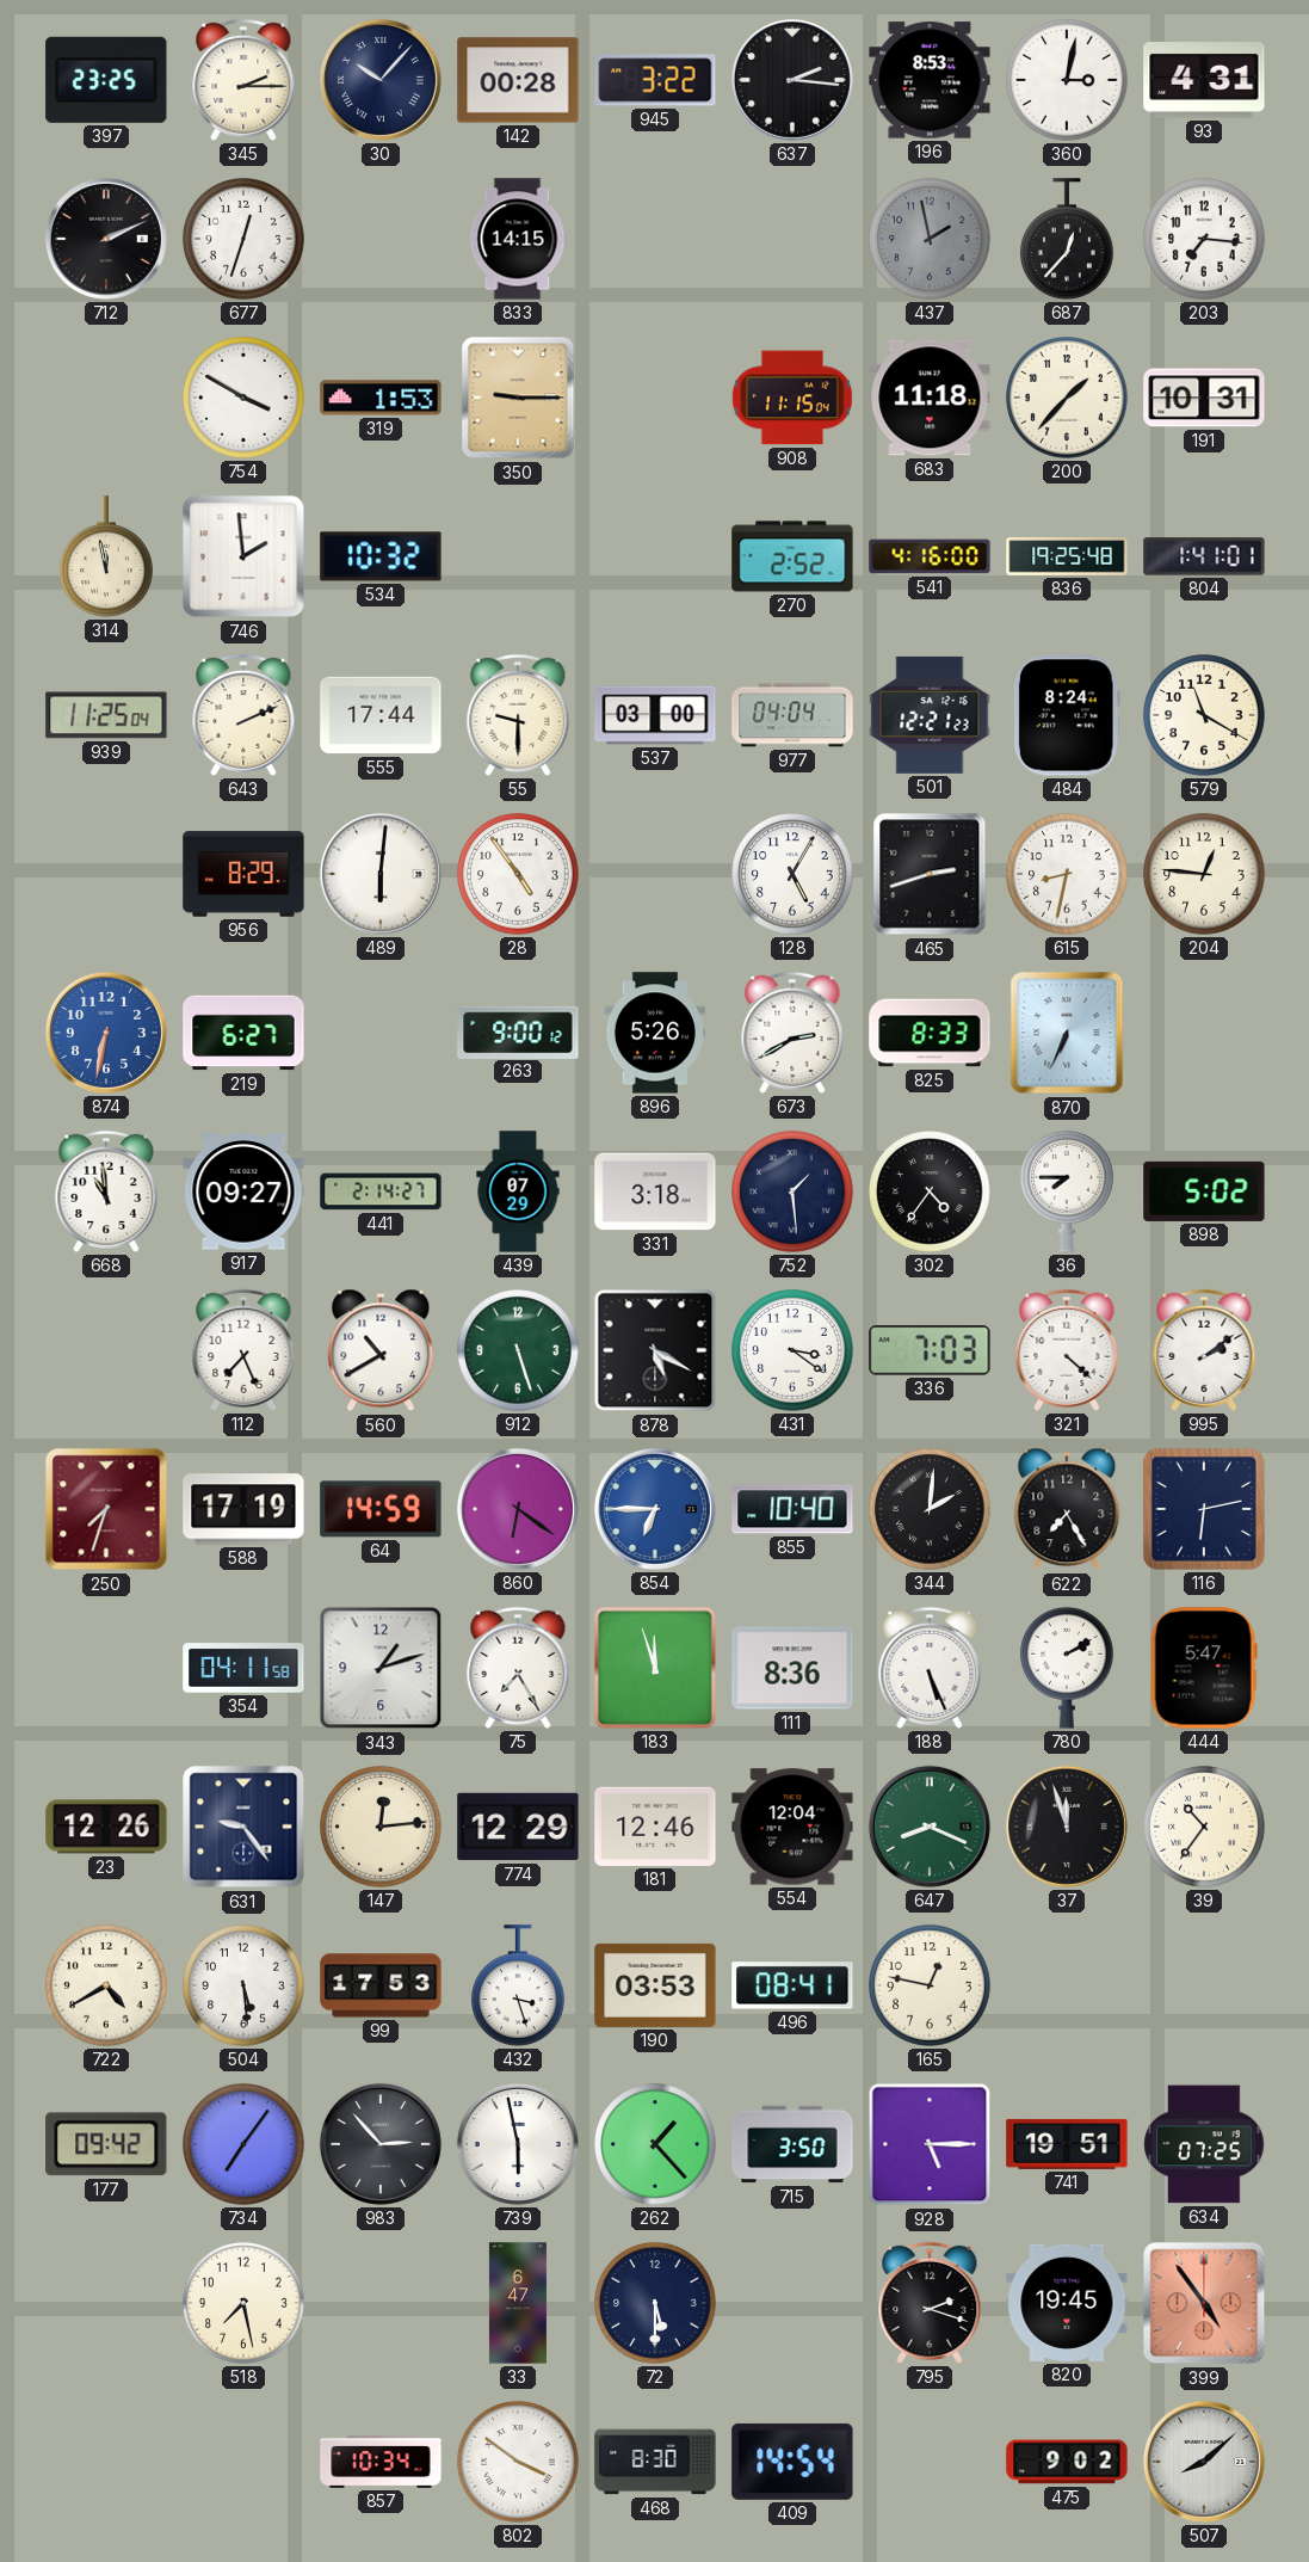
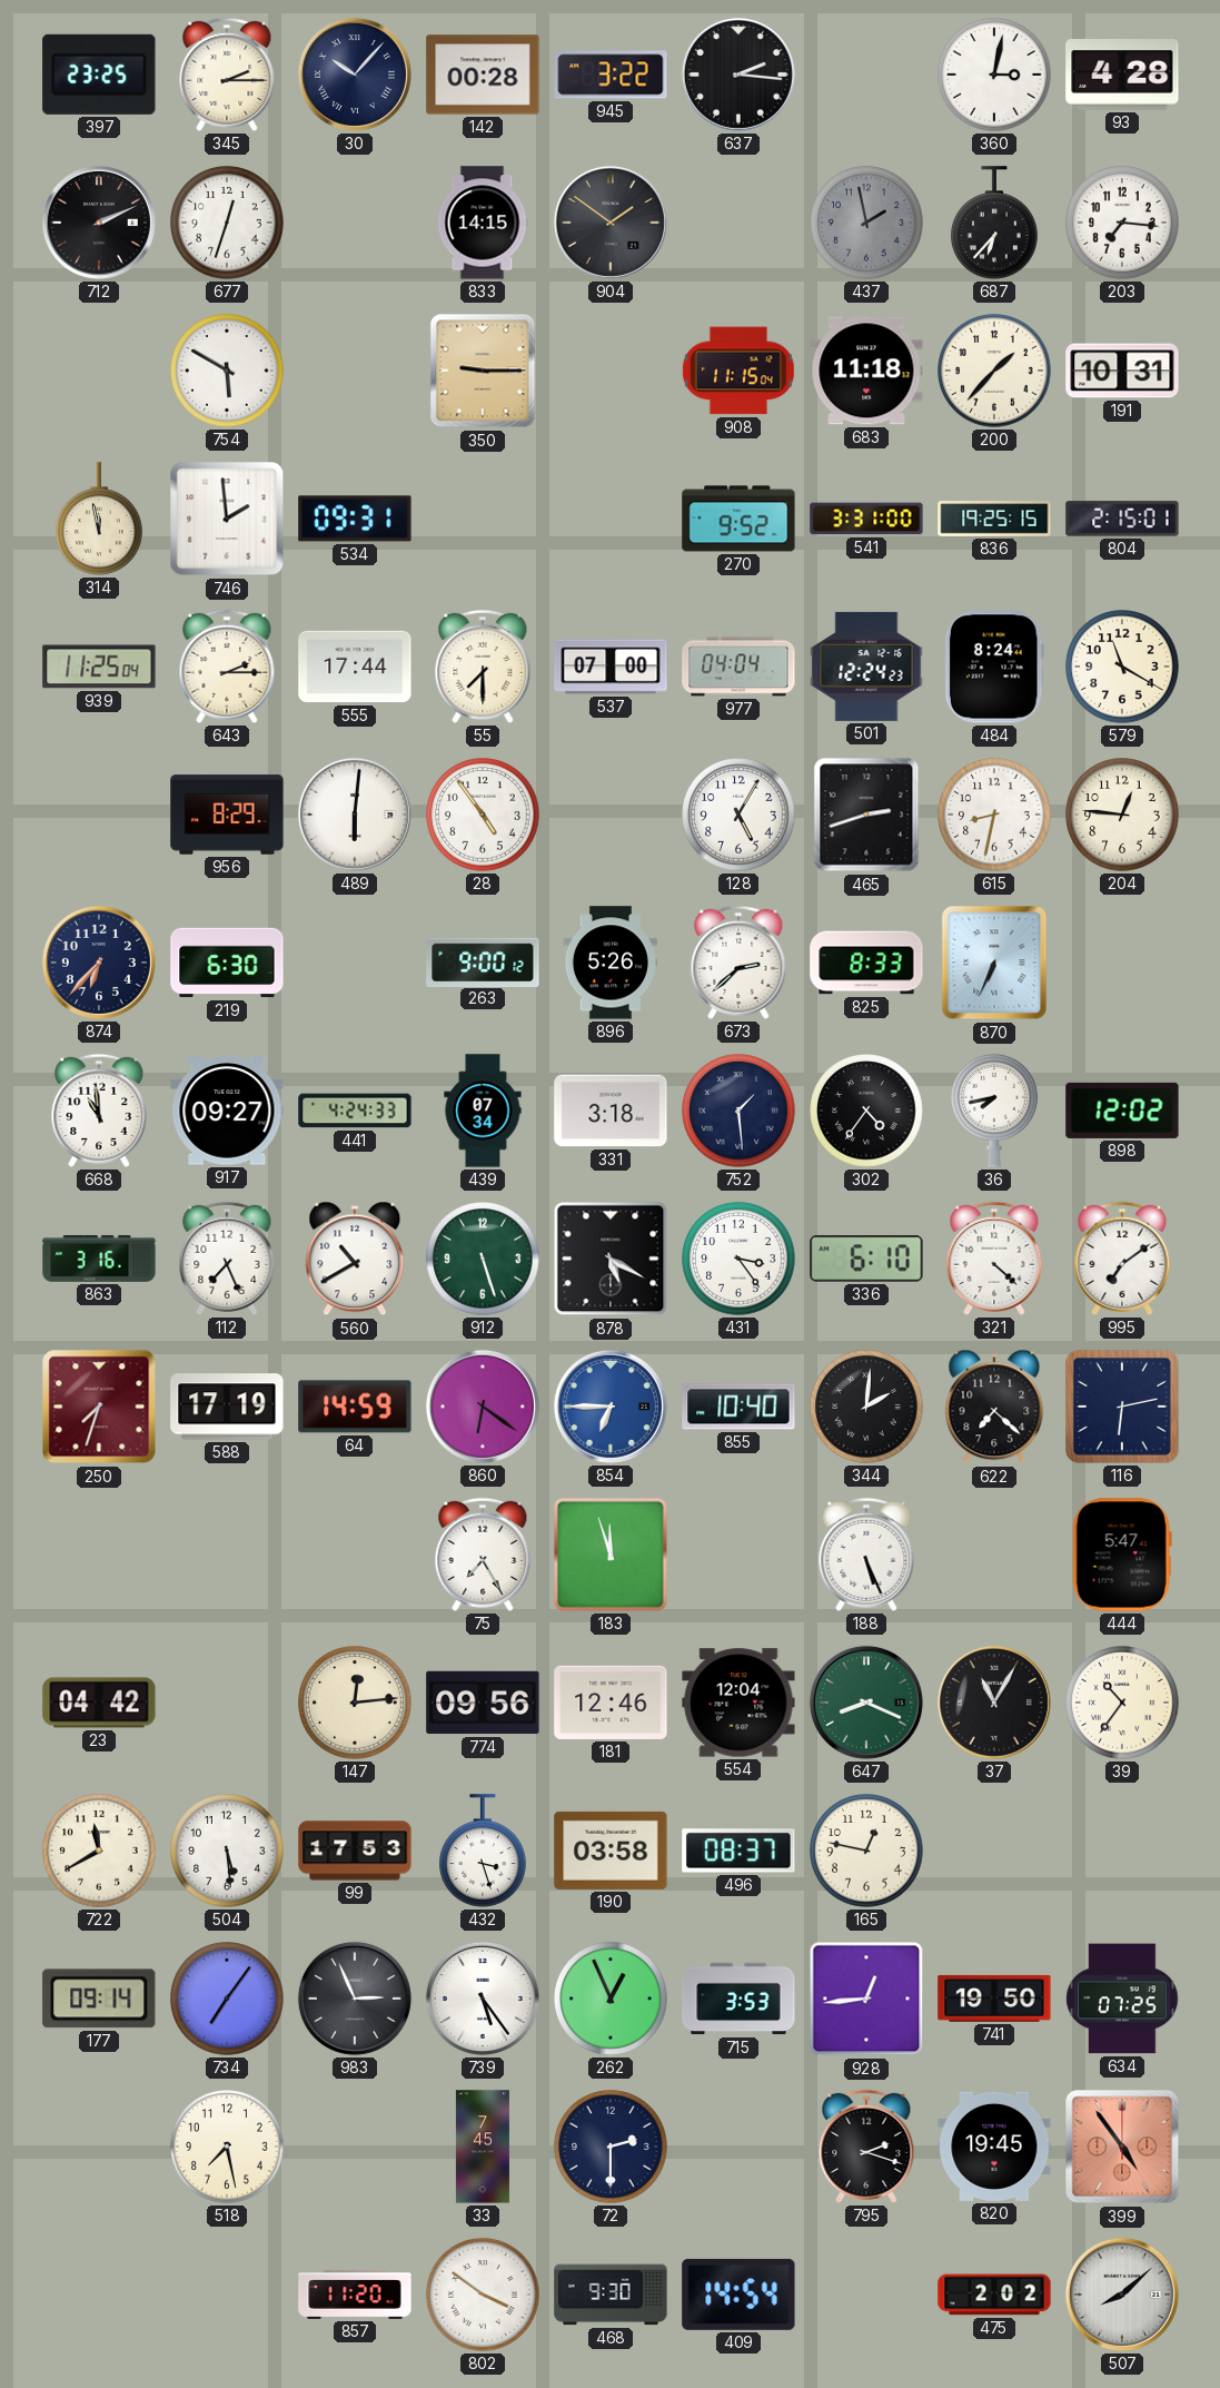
196: 8:53 -> none (930, 80)
93: 4:31 -> 4:28 (1122, 76)
904: none -> 1:51 (611, 223)
687: 12:37 -> 6:37 (994, 223)
754: 3:50 -> 5:50 (227, 371)
319: 1:53 -> none (381, 398)
534: 10:32 -> 09:31 (355, 519)
270: 2:52 -> 9:52 (738, 519)
541: 4:16 -> 3:31 (866, 519)
836: 19:25:48 -> 19:25:15 (994, 519)
804: 1:41 -> 2:15 (1122, 519)
643: 2:11 -> 2:15 (227, 667)
55: 9:30 -> 7:30 (483, 667)
537: 03:00 -> 07:00 (611, 667)
501: 12:21 -> 12:24 (866, 667)
874: 6:32 -> 6:37 (99, 963)
874 dial: blue -> navy (99, 963)
219: 6:27 -> 6:30 (227, 963)
673: 2:40 -> 2:38 (738, 963)
441: 2:14 -> 4:24 (355, 1111)
439: 07:29 -> 07:34 (483, 1111)
36: 7:45 -> 7:43 (994, 1111)
898: 5:02 -> 12:02 (1122, 1111)
863: none -> 3:16 (99, 1259)
431: 3:21 -> 3:24 (738, 1259)
336: 7:03 -> 6:10 (866, 1259)
995: 2:09 -> 7:09 (1122, 1259)
622: 7:25 -> 7:22 (994, 1407)
354: 04:11 -> none (243, 1668)
343: 1:12 -> none (381, 1668)
111: 8:36 -> none (792, 1668)
780: 2:10 -> none (1067, 1668)
23: 12:26 -> 04:42 (99, 1703)
631: 9:24 -> none (243, 1827)
774: 12:29 -> 09:56 (483, 1703)
37: 11:57 -> 11:05 (994, 1703)
722: 4:40 -> 11:40 (99, 1851)
190: 03:53 -> 03:58 (611, 1851)
496: 08:41 -> 08:37 (738, 1851)
177: 09:42 -> 09:14 (99, 1999)
983: 2:53 -> 2:56 (355, 1999)
739: 5:58 -> 5:24 (483, 1999)
262: 1:23 -> 12:56 (611, 1999)
715: 3:50 -> 3:53 (738, 1999)
928: 5:15 -> 12:44 (866, 1999)
741: 19:51 -> 19:50 (994, 1999)
33: 6:47 -> 7:45 (483, 2147)
72: 5:30 -> 2:30 (611, 2147)
857: 10:34 -> 11:20 (355, 2295)
468: 8:30 -> 9:30 (611, 2295)
475: 9:02 -> 2:02 (994, 2295)
